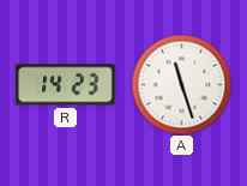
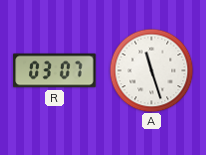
R: 14:23 -> 03:07 (55, 71)
